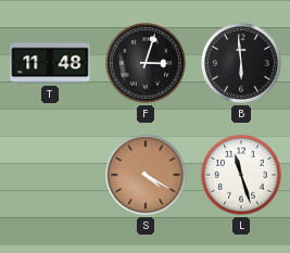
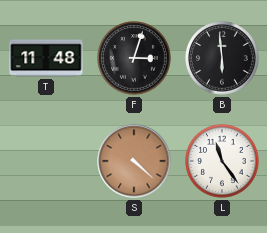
S: 4:20 -> 4:22 (134, 161)
L: 11:27 -> 11:24 (222, 161)
